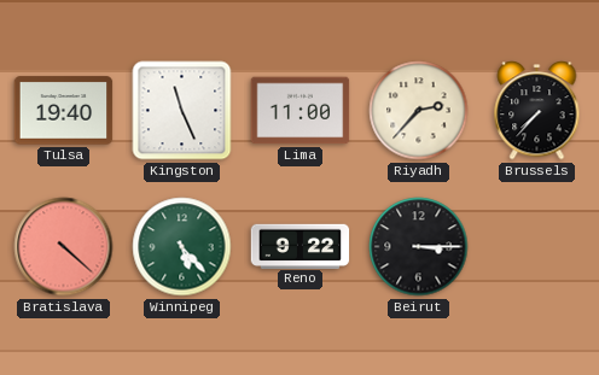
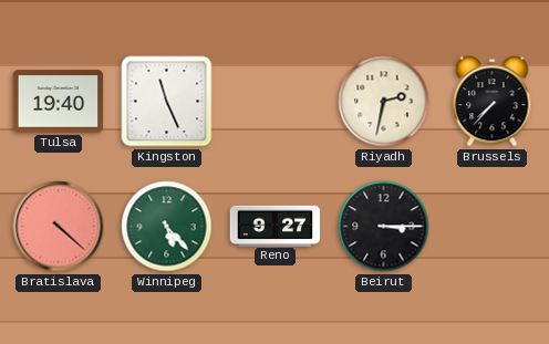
Lima: 11:00 -> none (301, 111)
Riyadh: 2:37 -> 2:32 (384, 102)
Reno: 9:22 -> 9:27 (276, 226)
